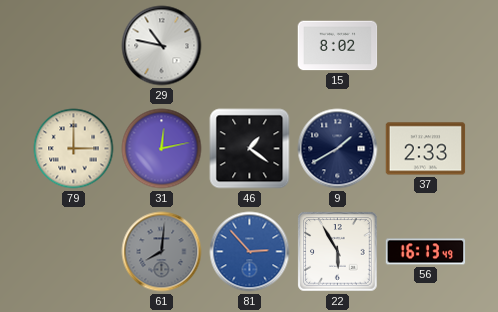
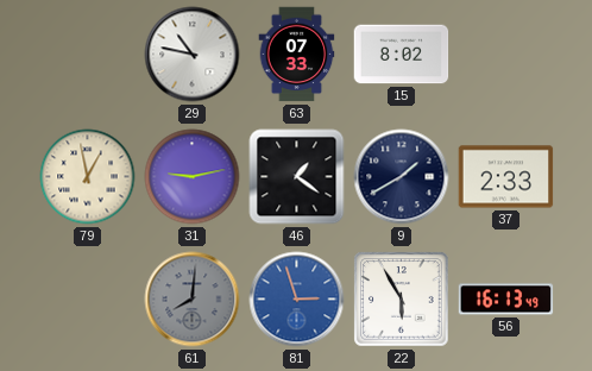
63: none -> 07:33 (297, 55)
79: 3:00 -> 12:58 (88, 177)
31: 12:13 -> 9:13 (193, 177)
81: 2:53 -> 2:57 (297, 300)
